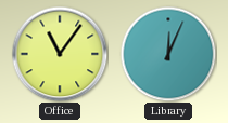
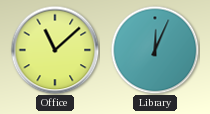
Office: 11:06 -> 11:08 (55, 50)
